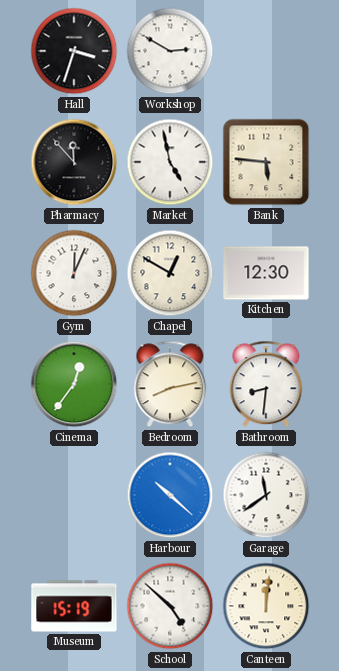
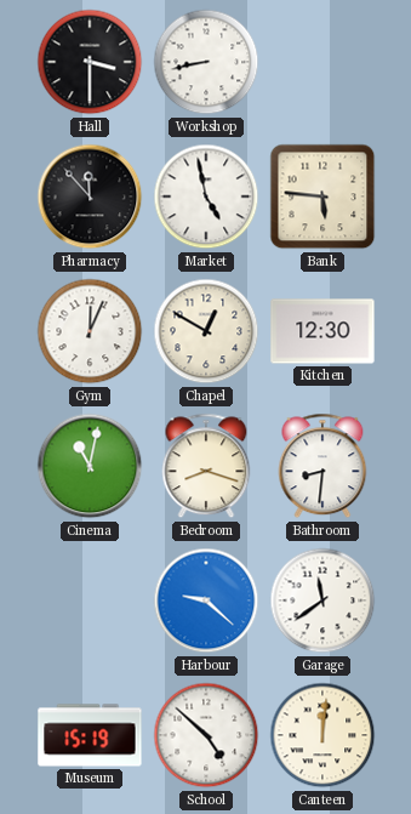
Hall: 3:33 -> 3:30 (90, 62)
Workshop: 2:50 -> 8:43 (206, 62)
Cinema: 12:36 -> 11:02 (90, 466)
Bedroom: 8:13 -> 8:18 (206, 466)
Harbour: 10:22 -> 9:22 (206, 600)
